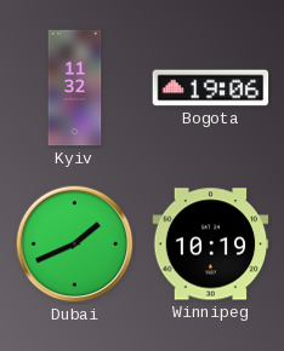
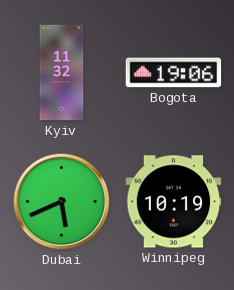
Dubai: 1:41 -> 5:41 (62, 202)
